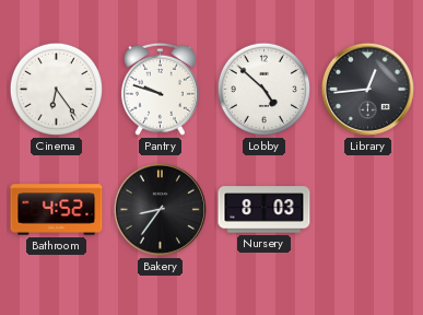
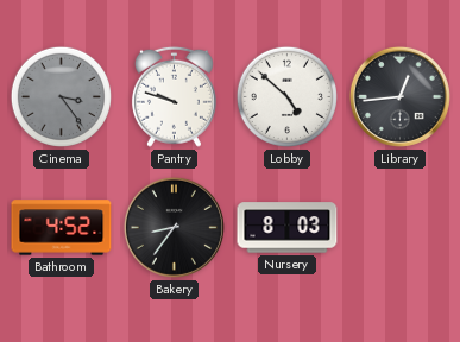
Cinema: 6:24 -> 3:24 (61, 96)
Cinema dial: white -> grey (61, 96)
